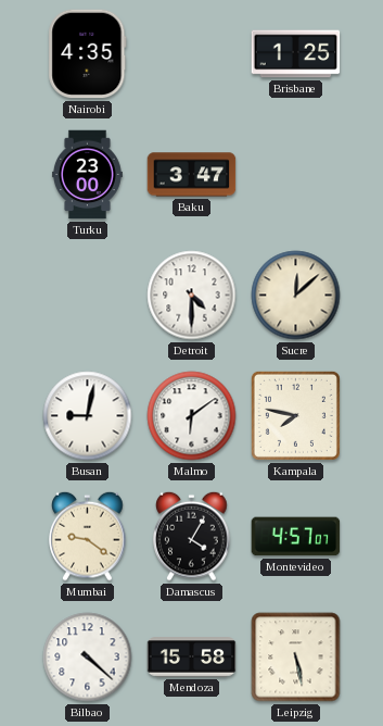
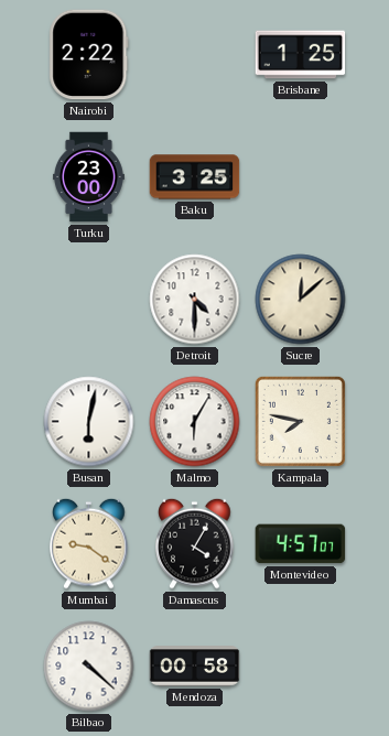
Nairobi: 4:35 -> 2:22 (89, 55)
Baku: 3:47 -> 3:25 (195, 177)
Busan: 9:02 -> 6:02 (89, 422)
Malmo: 6:09 -> 6:05 (195, 422)
Mendoza: 15:58 -> 00:58 (195, 667)
Leipzig: 5:28 -> none (296, 658)
